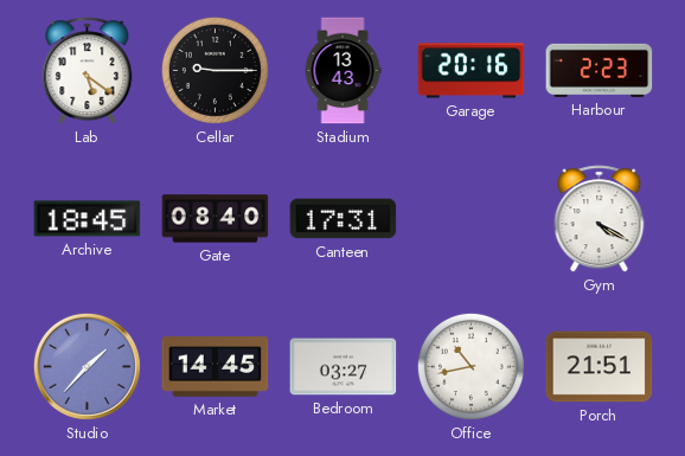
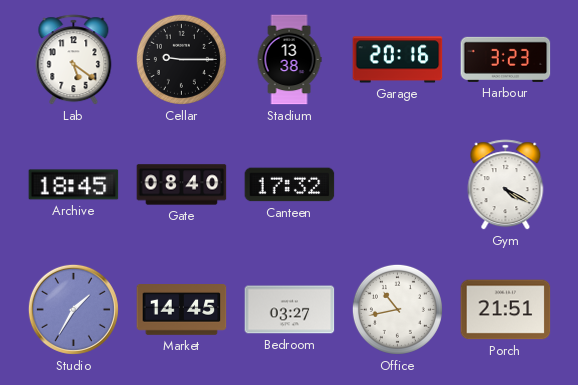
Stadium: 13:43 -> 13:38 (289, 60)
Harbour: 2:23 -> 3:23 (506, 59)
Canteen: 17:31 -> 17:32 (290, 185)
Studio: 1:37 -> 1:35 (73, 309)
